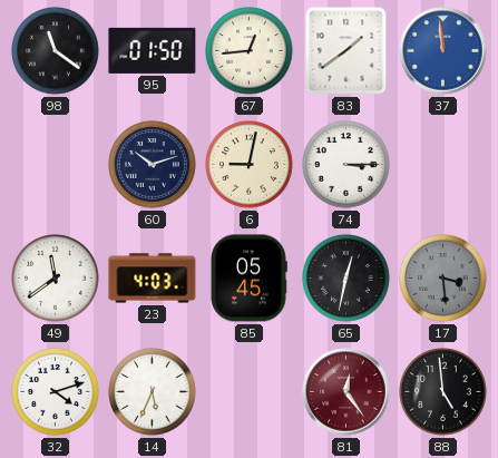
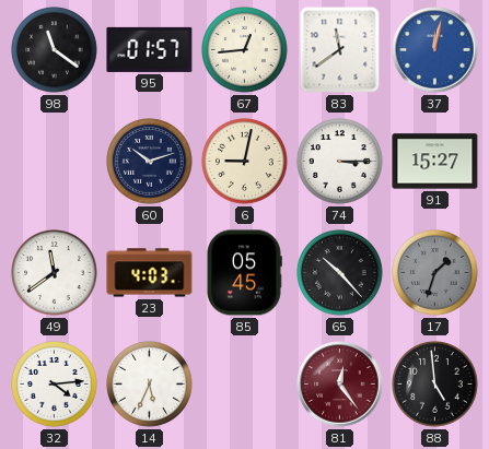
95: 01:50 -> 01:57 (150, 49)
83: 1:39 -> 11:39 (340, 50)
37: 11:59 -> 12:02 (435, 50)
91: none -> 15:27 (435, 162)
65: 12:32 -> 10:23 (340, 273)
17: 3:29 -> 1:33 (435, 273)
32: 4:12 -> 4:14 (55, 385)
